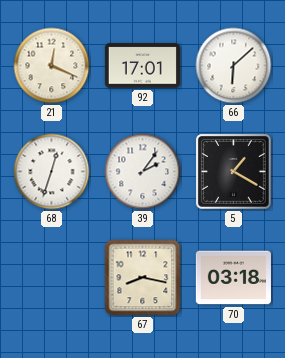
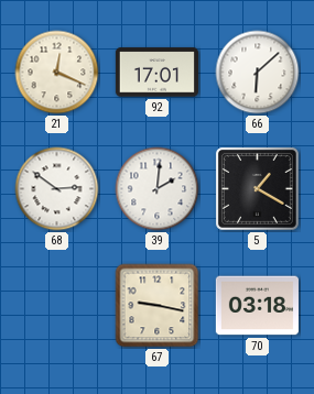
68: 12:33 -> 2:51 (57, 189)
39: 2:06 -> 2:01 (158, 189)
67: 8:17 -> 9:17 (158, 306)
